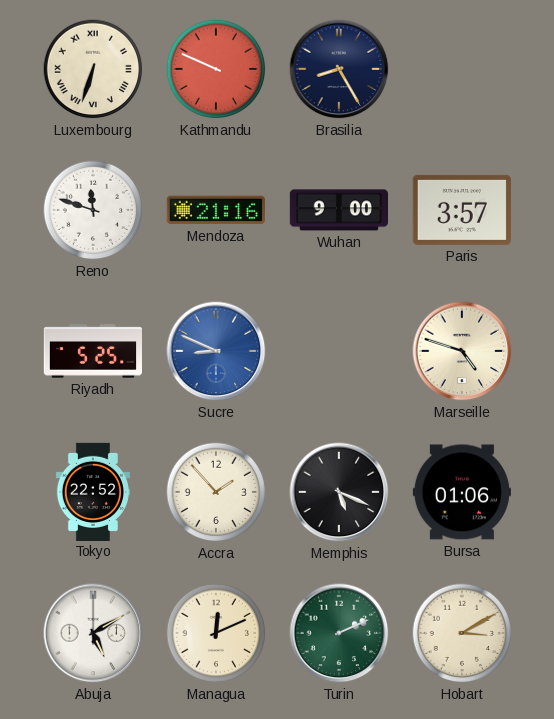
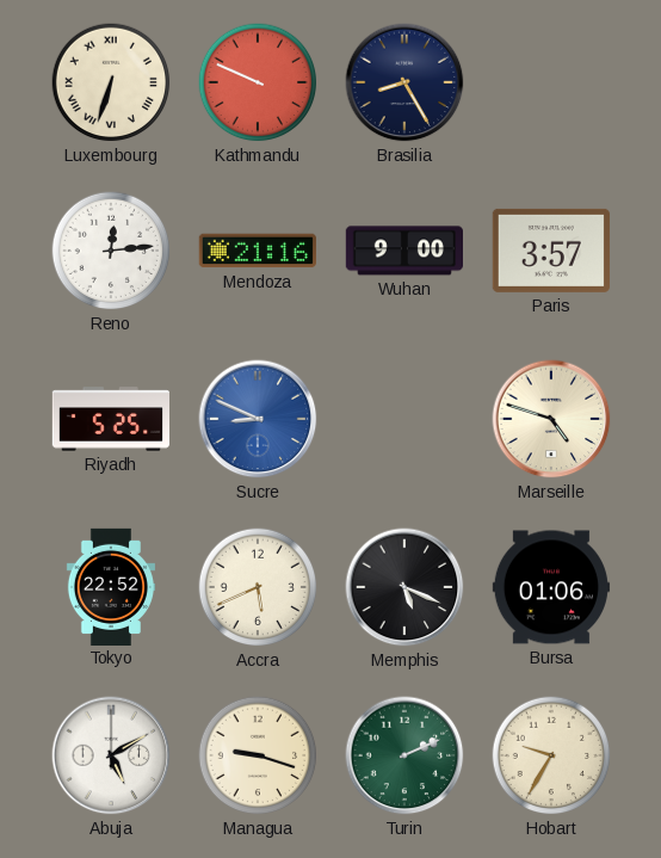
Reno: 11:48 -> 12:14 (111, 251)
Accra: 1:53 -> 5:41 (258, 587)
Managua: 12:11 -> 9:18 (258, 755)
Hobart: 3:10 -> 9:35 (551, 755)
